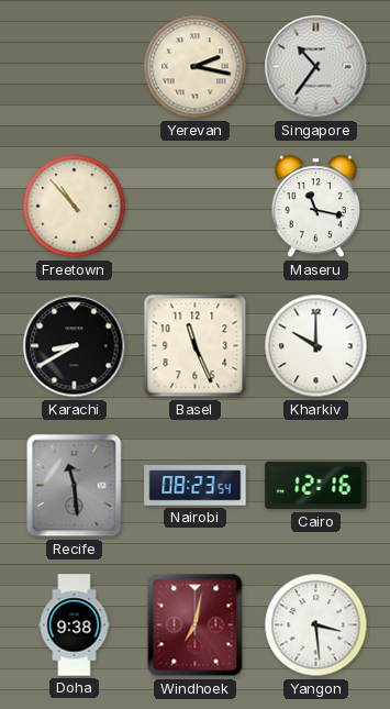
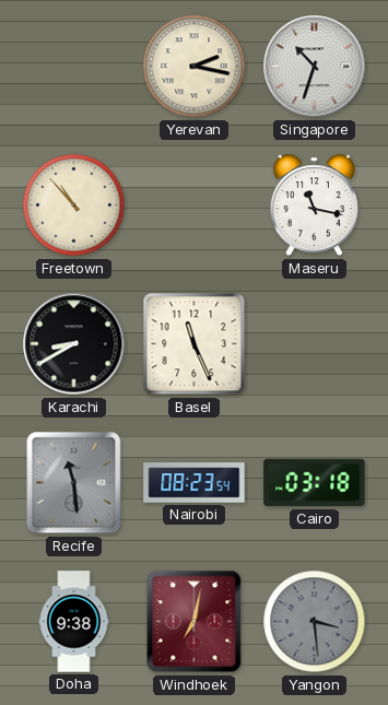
Singapore: 10:36 -> 10:33 (315, 67)
Kharkiv: 10:00 -> none (316, 346)
Cairo: 12:16 -> 03:18 (315, 483)
Yangon dial: white -> grey (315, 622)
